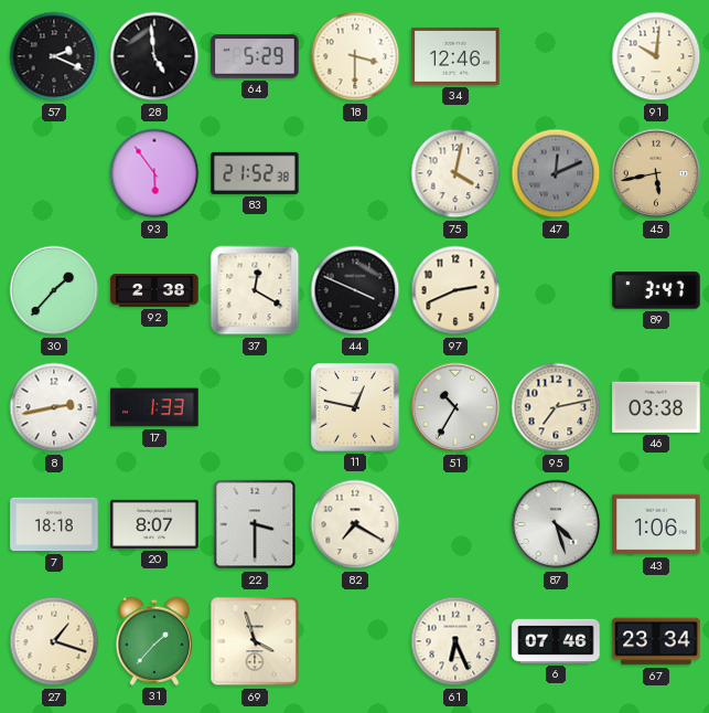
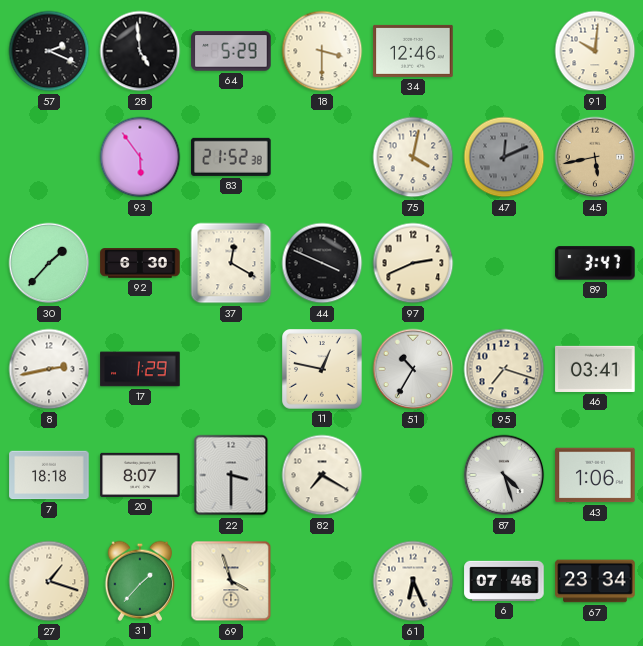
92: 2:38 -> 6:30 (140, 263)
17: 1:33 -> 1:29 (140, 369)
95: 7:13 -> 7:18 (504, 369)
46: 03:38 -> 03:41 (595, 369)
